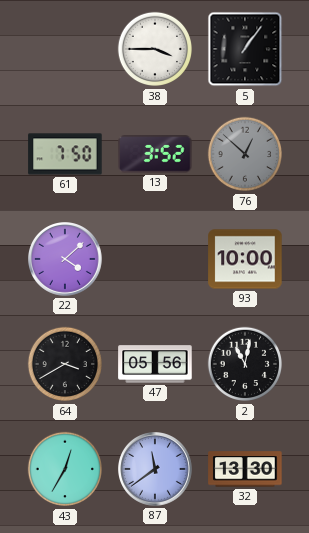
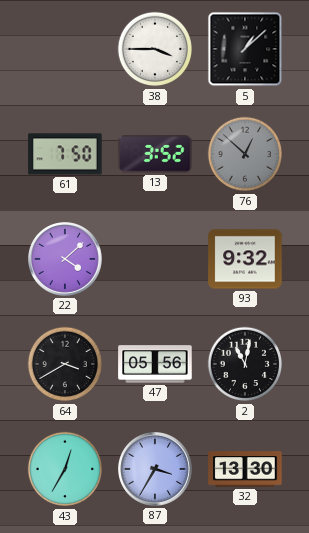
5: 1:06 -> 1:08 (245, 49)
93: 10:00 -> 9:32 (245, 259)
87: 11:39 -> 3:35 (156, 470)
